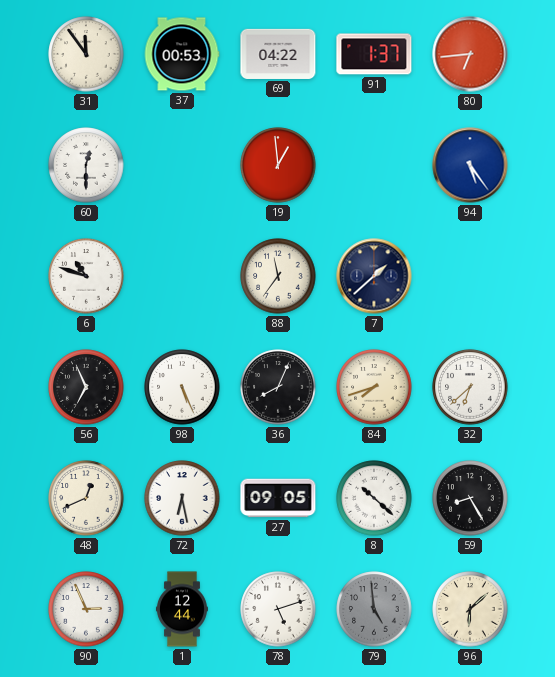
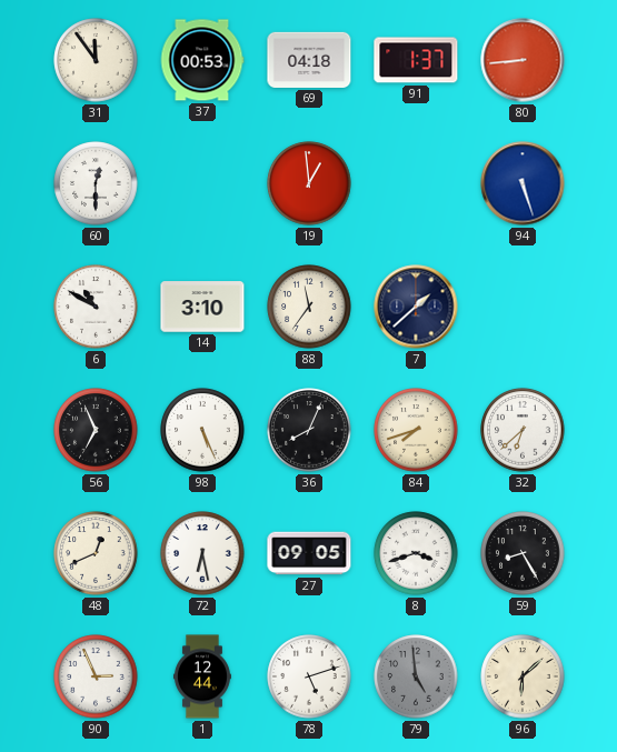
69: 04:22 -> 04:18 (309, 60)
80: 6:44 -> 8:44 (523, 60)
94: 5:24 -> 5:27 (523, 183)
6: 10:48 -> 10:50 (96, 307)
14: none -> 3:10 (202, 307)
8: 10:22 -> 3:42 (416, 553)
